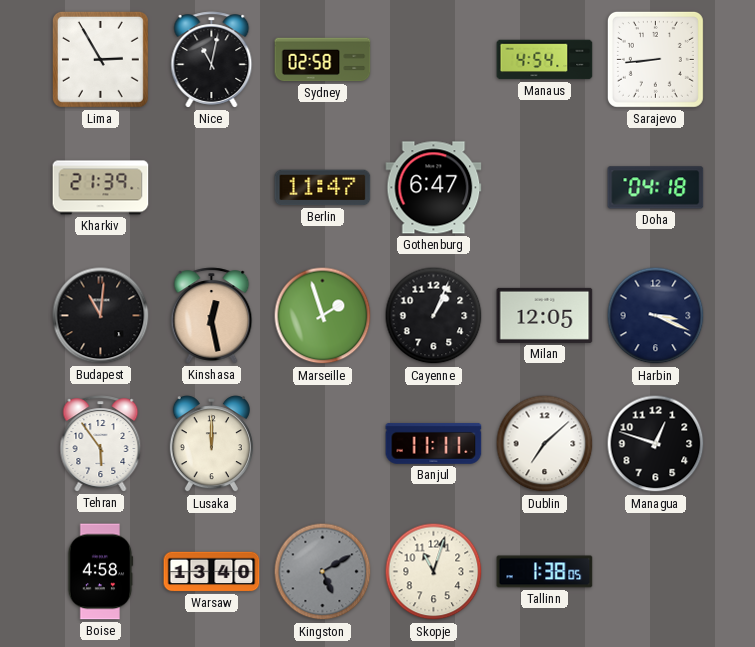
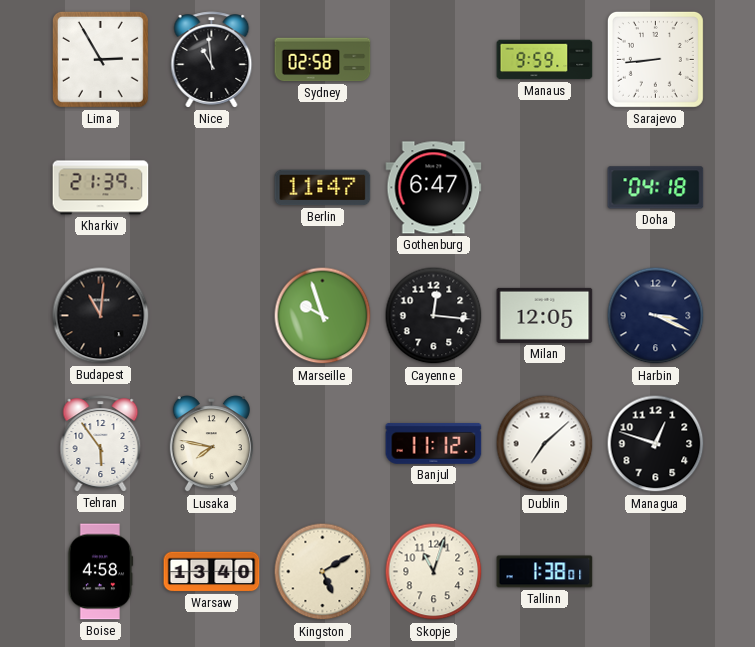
Nice: 11:02 -> 10:59 (212, 60)
Manaus: 4:54 -> 9:59 (545, 60)
Kinshasa: 12:28 -> none (212, 316)
Marseille: 1:57 -> 9:57 (323, 316)
Cayenne: 1:04 -> 12:16 (434, 316)
Lusaka: 12:00 -> 7:47 (211, 444)
Banjul: 11:11 -> 11:12 (434, 443)
Kingston dial: grey -> cream (323, 572)
Tallinn: 1:38:05 -> 1:38:01 (545, 572)
